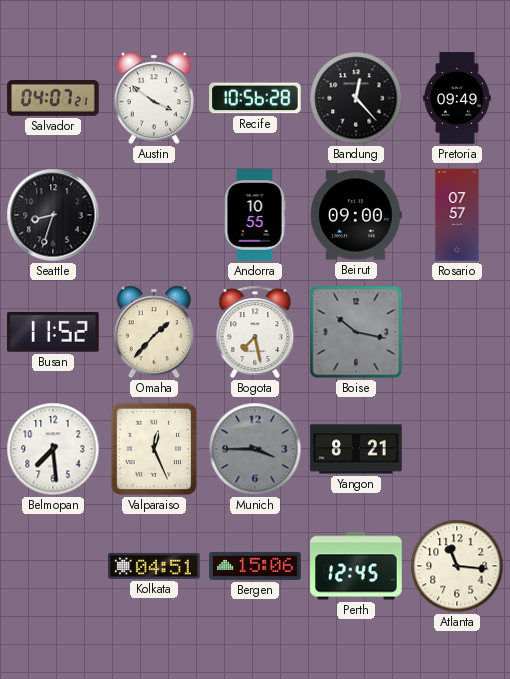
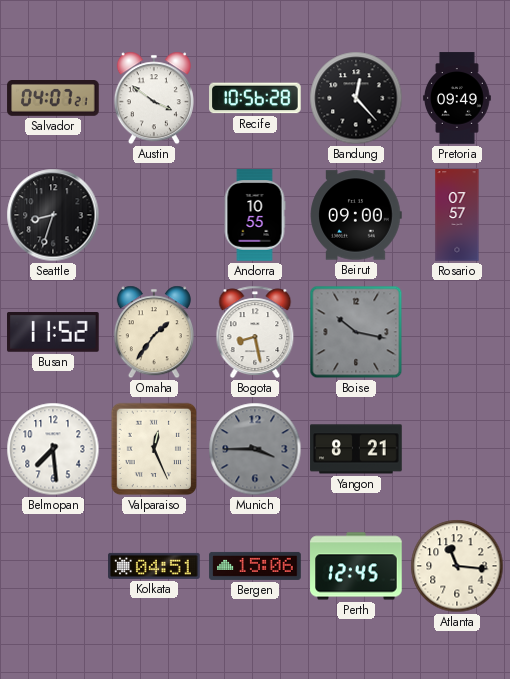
Omaha: 1:37 -> 1:36 (154, 332)
Bogota: 7:28 -> 8:28 (255, 332)
